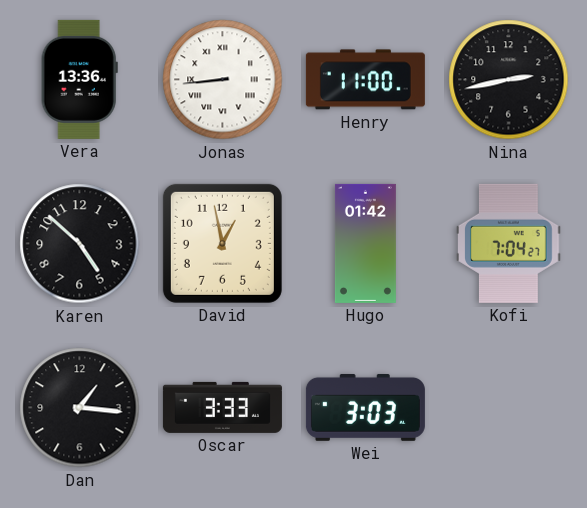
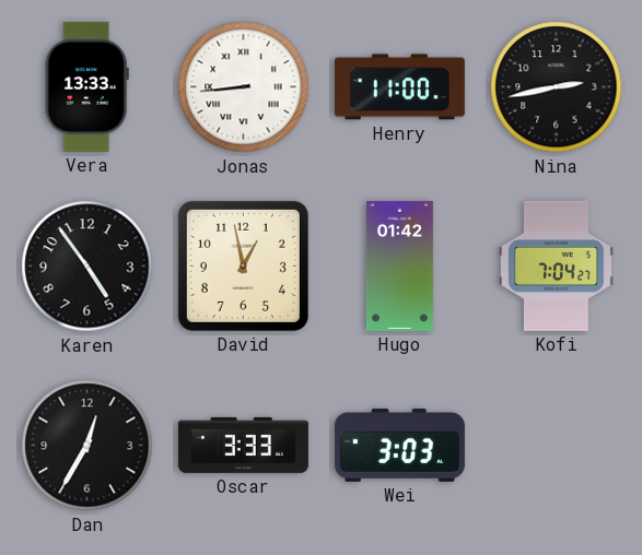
Vera: 13:36 -> 13:33 (86, 86)
Karen: 4:52 -> 4:54 (87, 267)
Dan: 1:16 -> 12:35 (87, 446)
